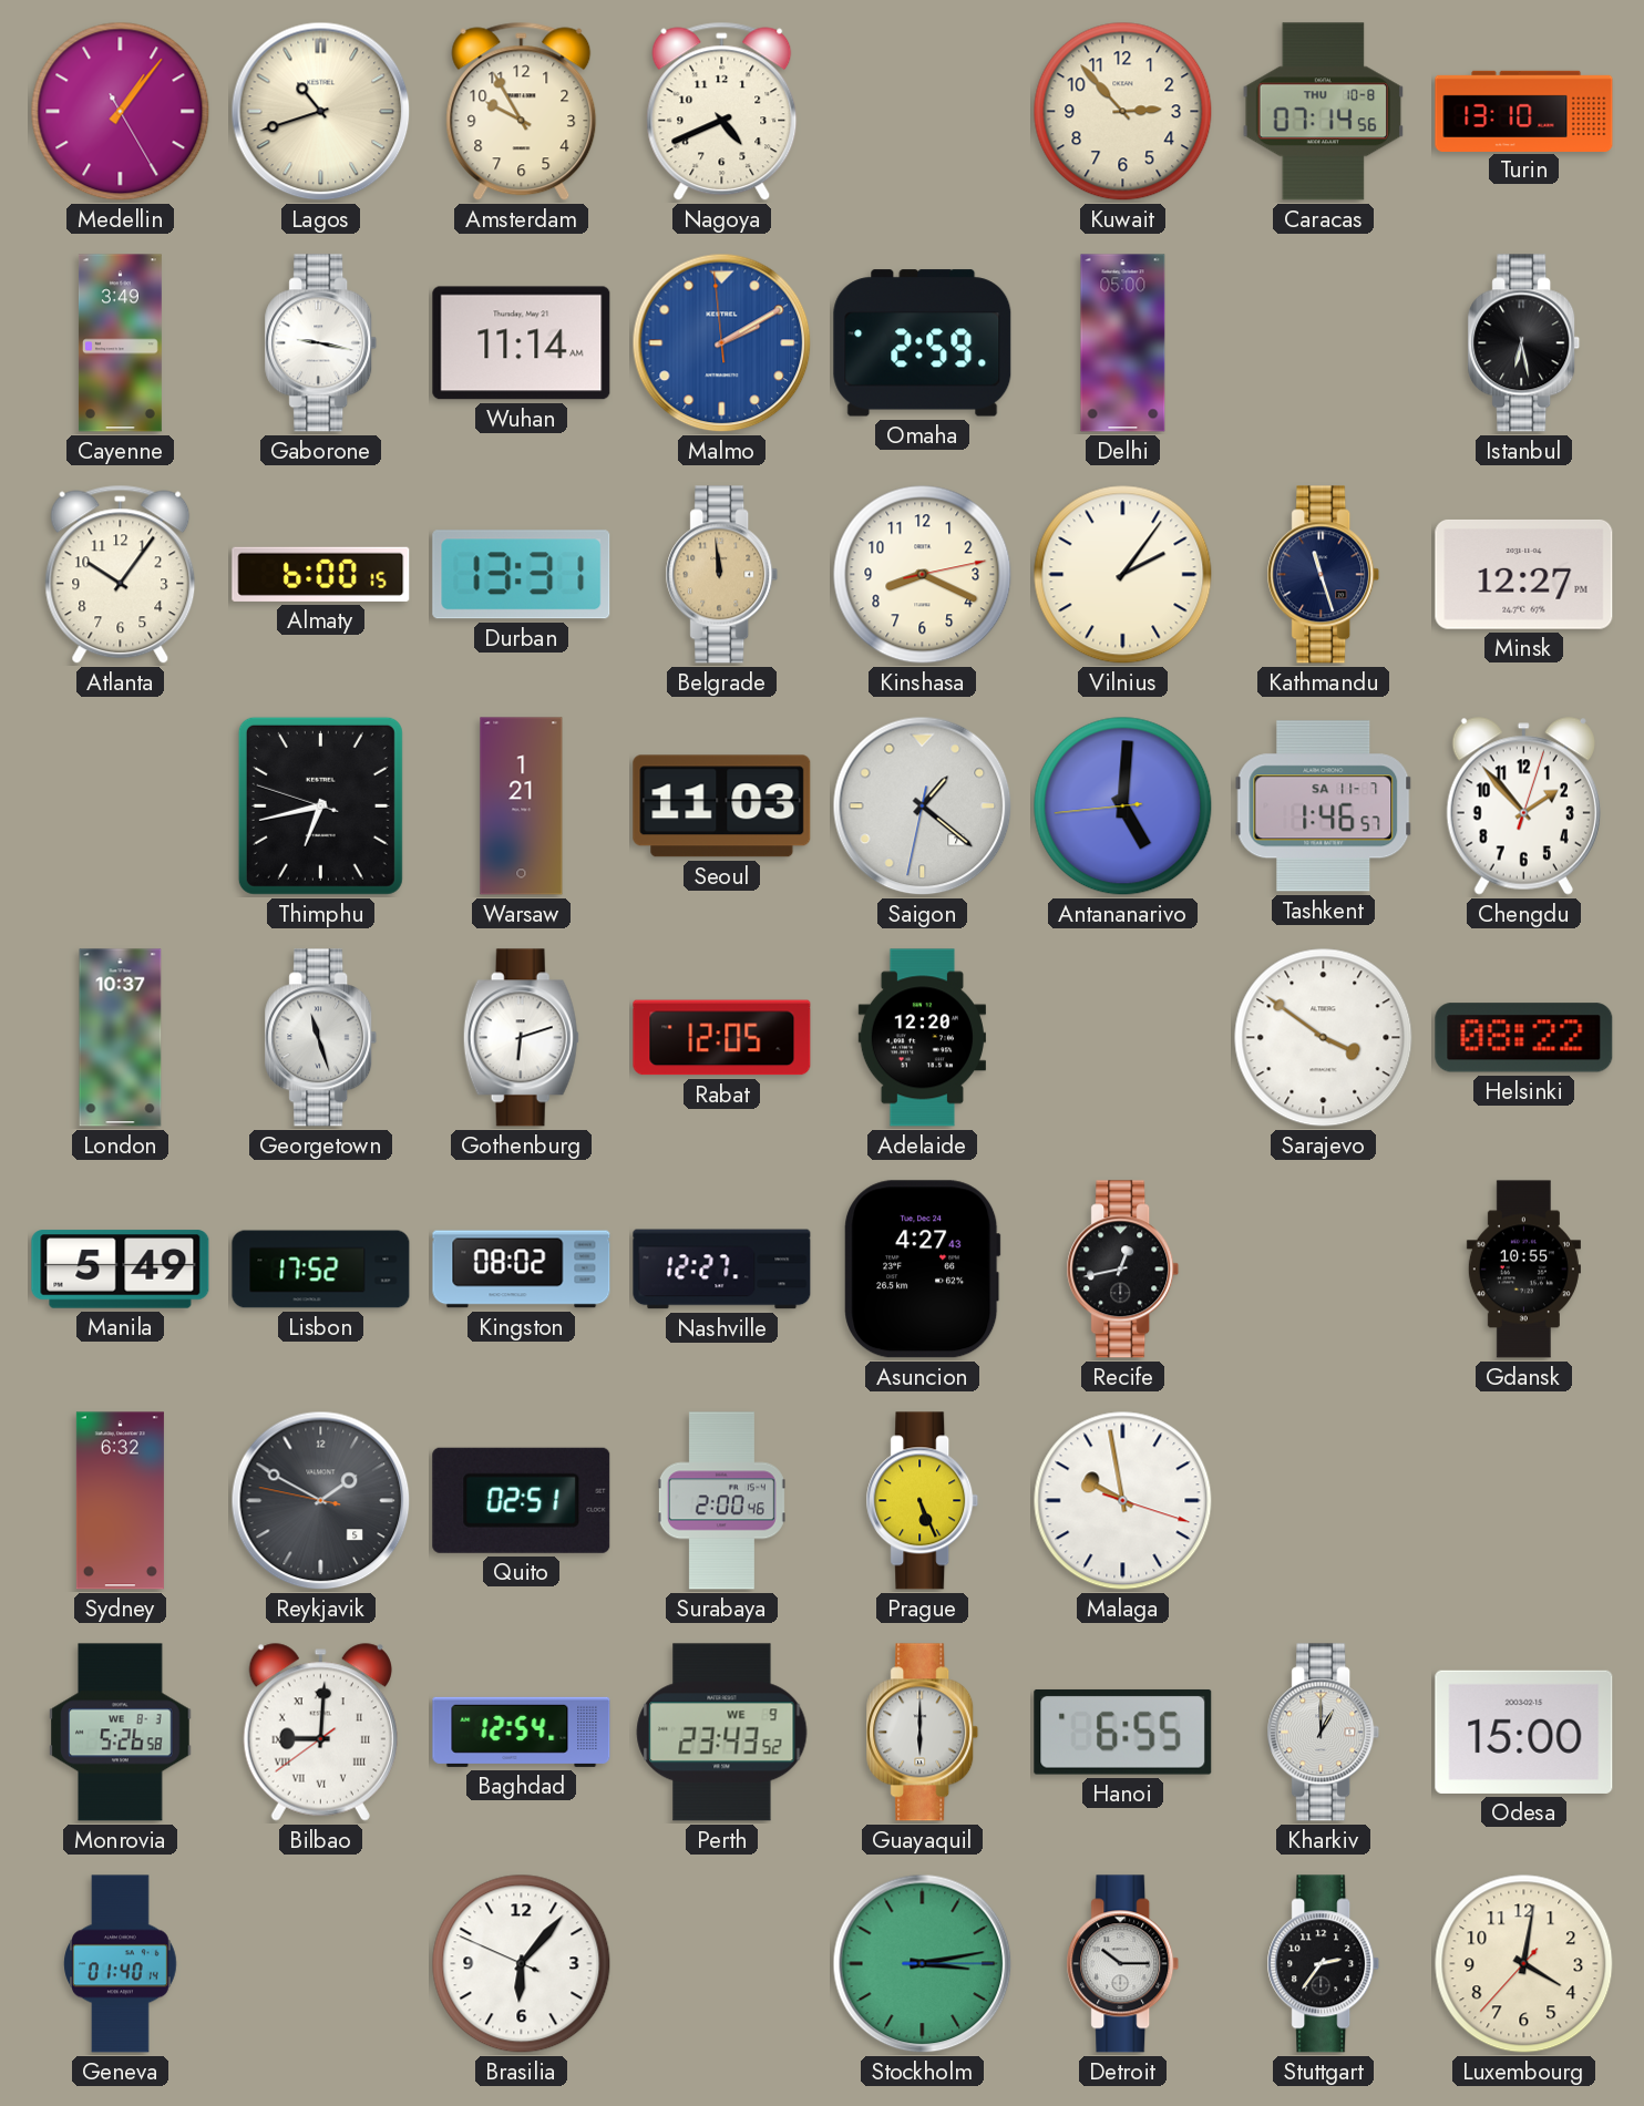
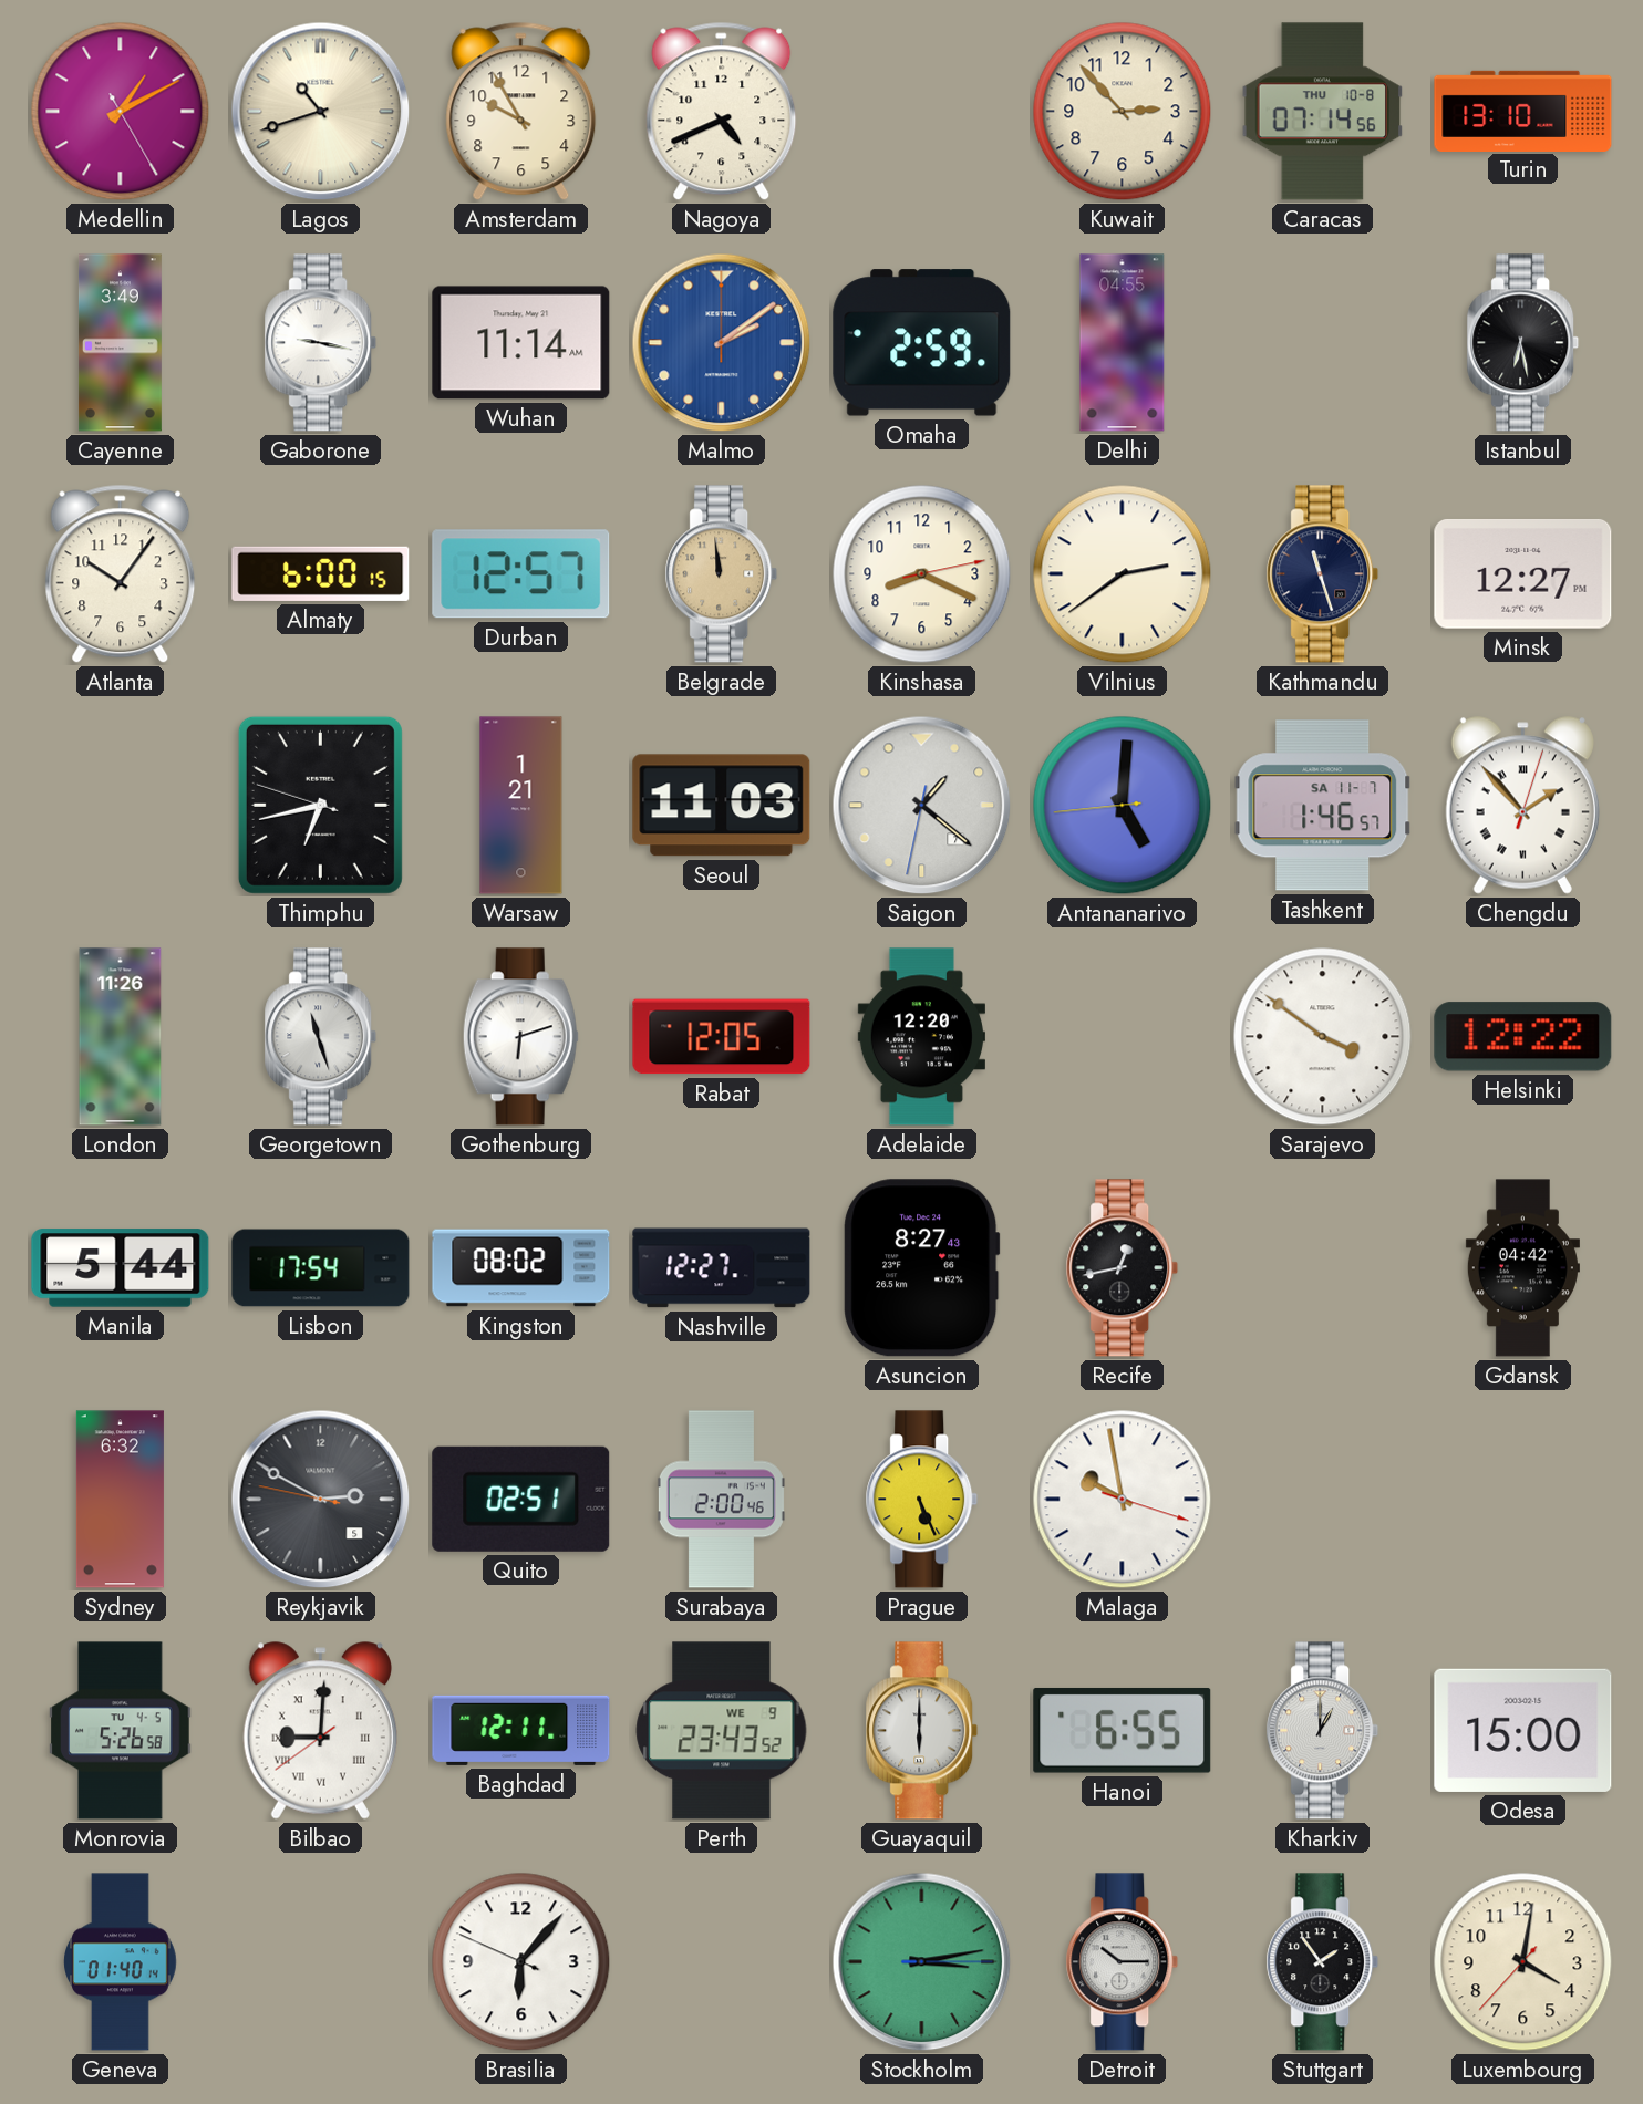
Medellin: 1:06 -> 1:10 (121, 112)
Malmo: 2:09:59 -> 2:09:00 (722, 343)
Delhi: 05:00 -> 04:55 (1123, 343)
Durban: 13:31 -> 12:57 (521, 574)
Vilnius: 2:06 -> 2:39 (1123, 574)
Chengdu numerals: Arabic -> Roman (1522, 806)
London: 10:37 -> 11:26 (121, 1037)
Helsinki: 08:22 -> 12:22 (1523, 1037)
Manila: 5:49 -> 5:44 (121, 1268)
Lisbon: 17:52 -> 17:54 (321, 1268)
Asuncion: 4:27 -> 8:27 (922, 1268)
Gdansk: 10:55 -> 04:42 (1522, 1268)
Reykjavik: 1:49 -> 2:49 (321, 1500)
Monrovia date: WE 8-3 -> TU 4-5 (121, 1731)
Baghdad: 12:54 -> 12:11 (521, 1730)
Stuttgart: 2:36 -> 1:54 (1323, 1962)
